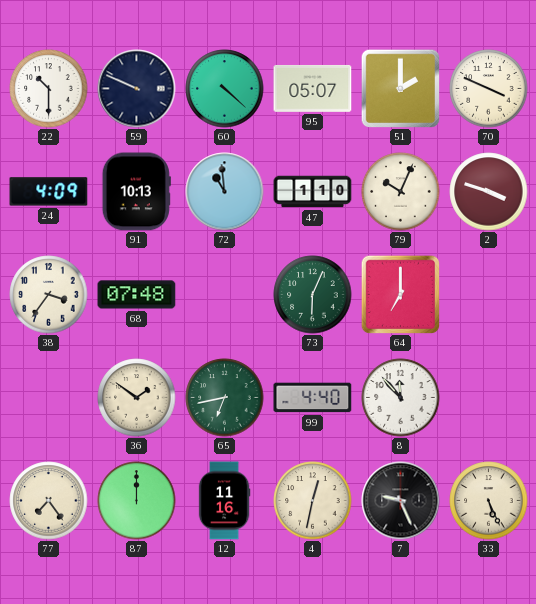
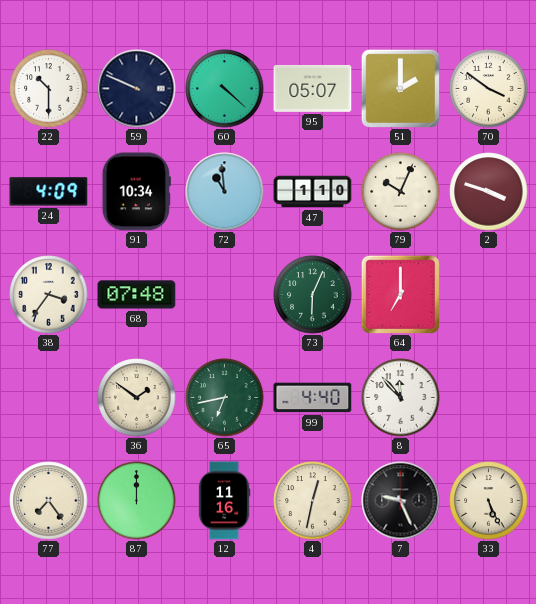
70: 3:49 -> 3:51 (489, 89)
91: 10:13 -> 10:34 (136, 192)
